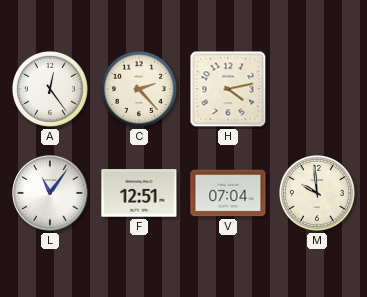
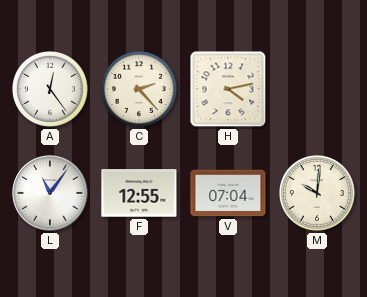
F: 12:51 -> 12:55 (139, 193)
M: 9:59 -> 10:01 (318, 194)
